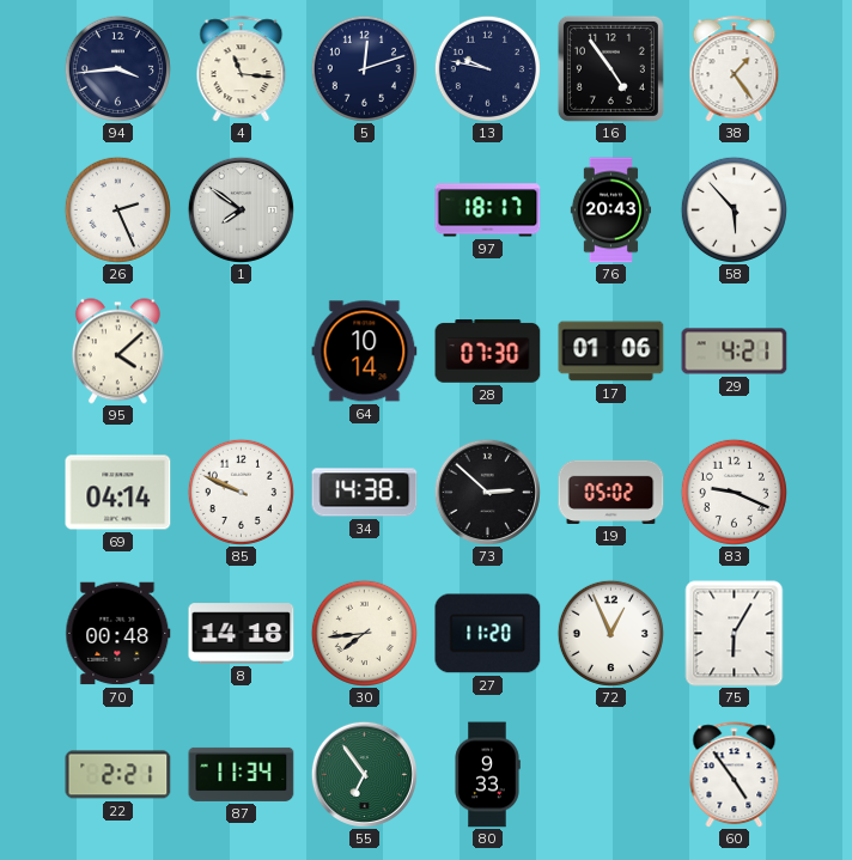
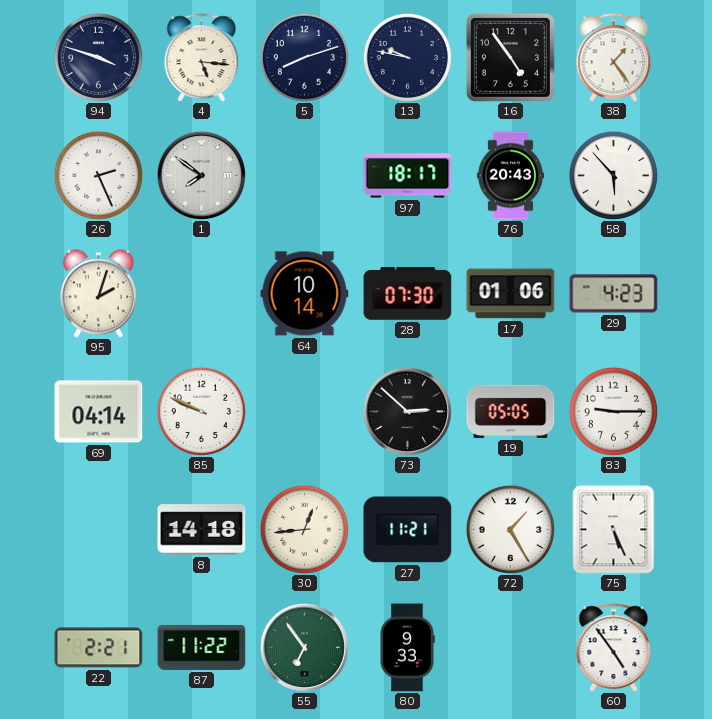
94: 3:44 -> 3:48 (98, 57)
4: 11:16 -> 5:16 (202, 58)
5: 12:12 -> 8:12 (304, 57)
95: 4:08 -> 2:03 (98, 294)
29: 4:21 -> 4:23 (614, 294)
34: 14:38 -> none (365, 493)
19: 05:02 -> 05:05 (511, 411)
83: 9:19 -> 9:15 (613, 411)
70: 00:48 -> none (118, 634)
30: 7:44 -> 12:44 (304, 529)
27: 11:20 -> 11:21 (408, 530)
72: 12:56 -> 1:25 (510, 529)
75: 6:05 -> 5:26 (614, 530)
87: 11:34 -> 11:22 (202, 647)
